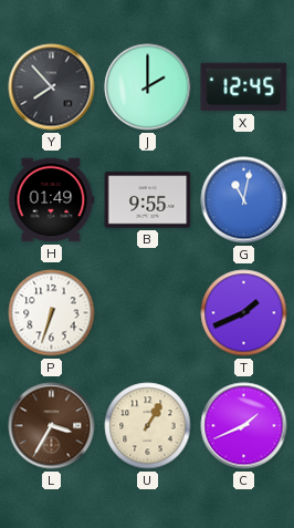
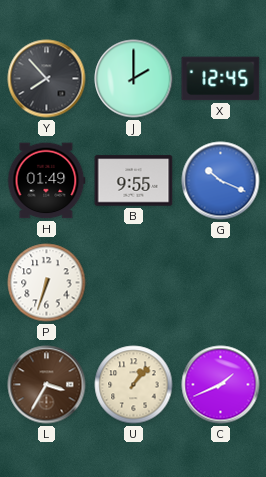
G: 11:02 -> 10:19 (221, 181)
T: 1:41 -> none (244, 313)
U: 1:05 -> 1:07 (134, 385)
